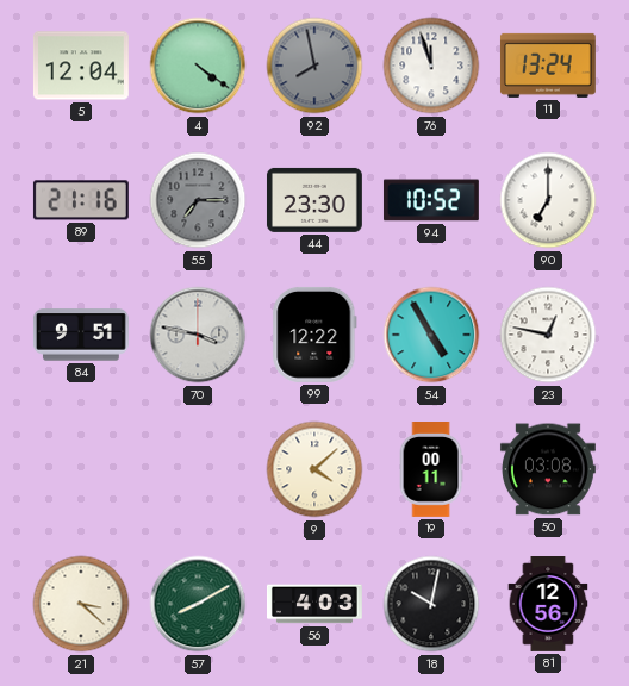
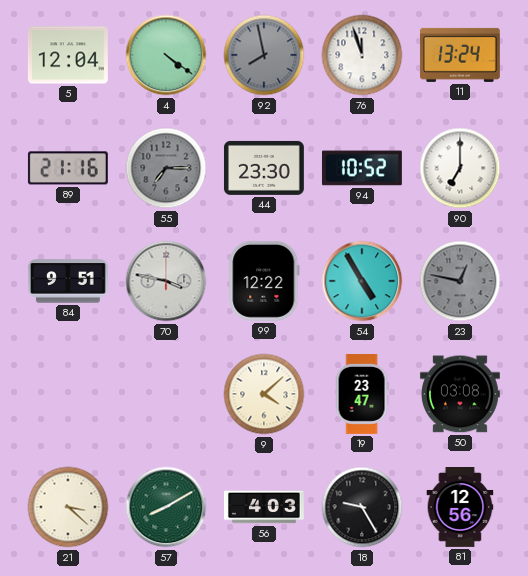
23 dial: white -> grey (460, 281)
19: 00:11 -> 23:47 (362, 395)
18: 10:02 -> 9:25 (362, 507)
